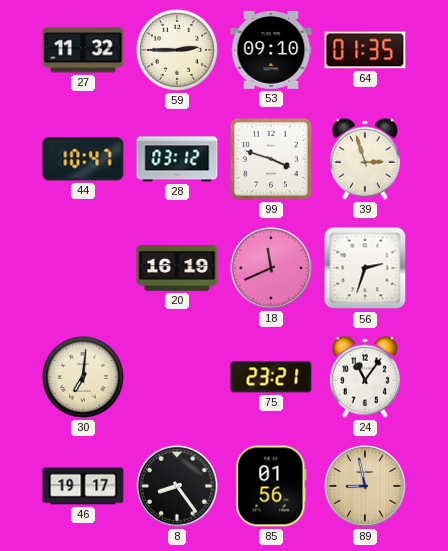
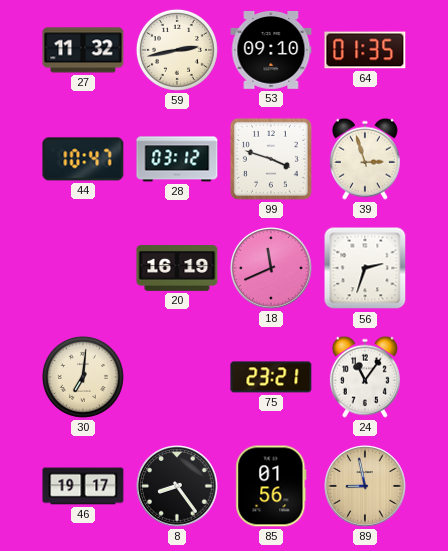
59: 2:45 -> 2:43 (177, 50)
